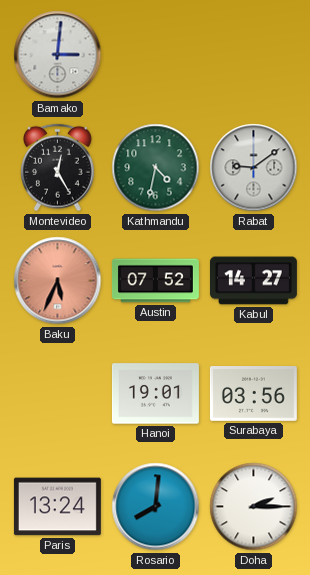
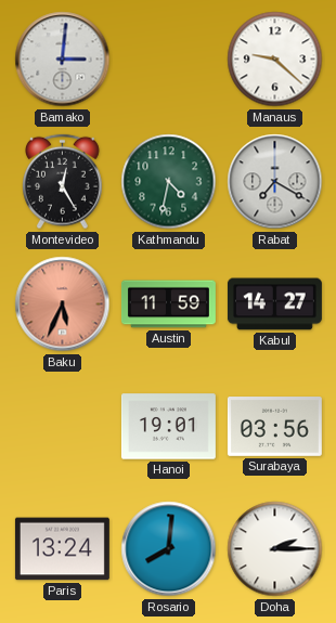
Manaus: none -> 9:22 (275, 60)
Rabat: 9:09 -> 7:20 (275, 182)
Austin: 07:52 -> 11:59 (168, 304)
